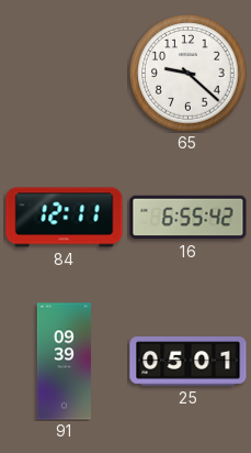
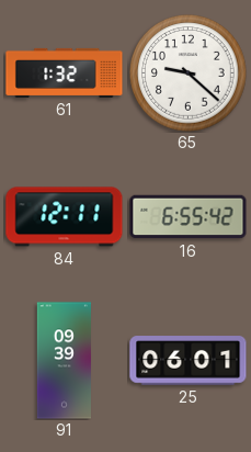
61: none -> 1:32 (65, 72)
25: 05:01 -> 06:01 (189, 361)
